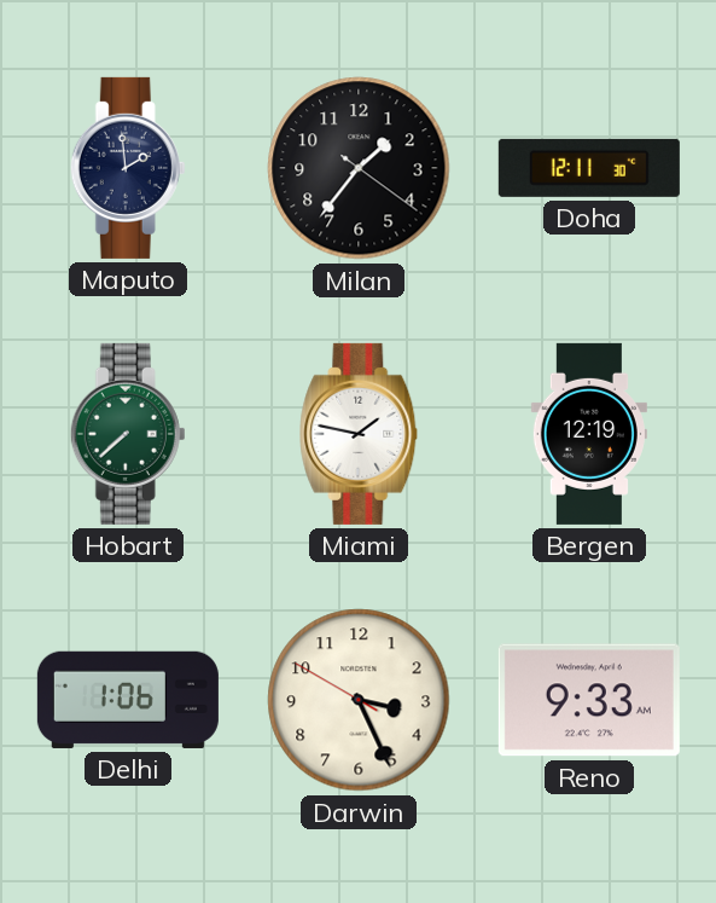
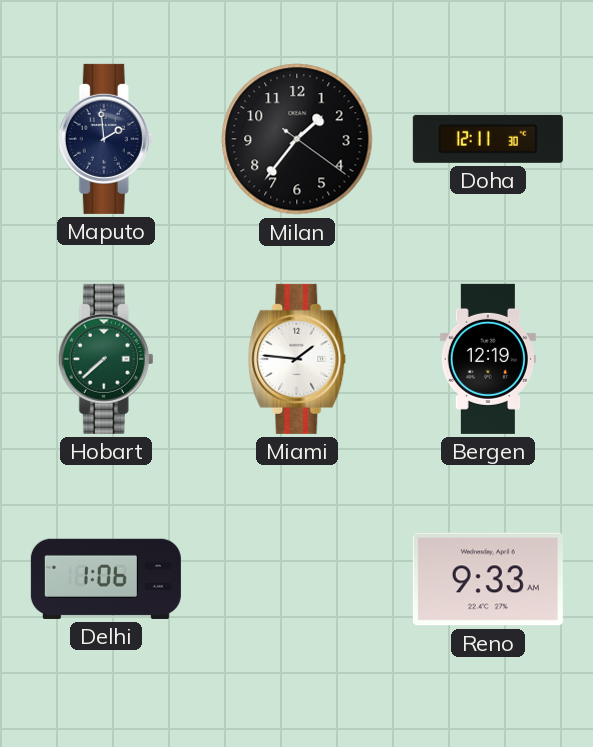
Miami: 1:47 -> 1:46 (297, 359)
Darwin: 3:25 -> none (359, 700)
